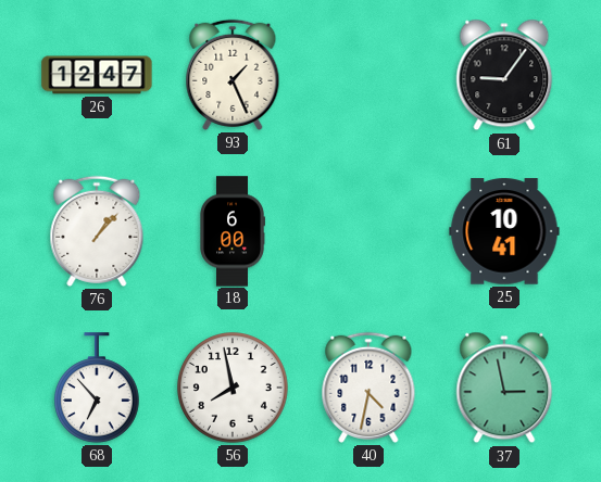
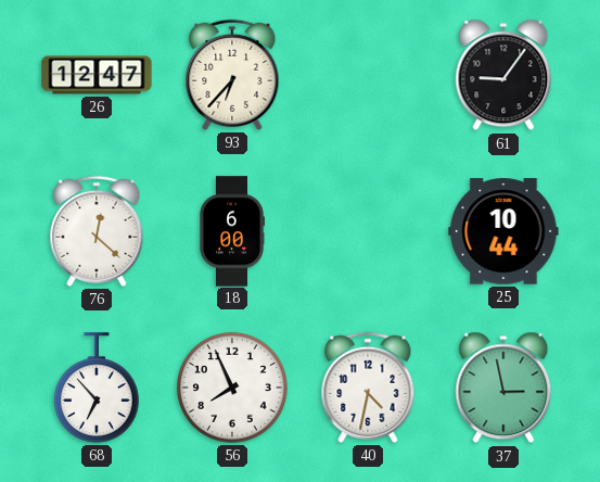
93: 1:26 -> 6:37 (232, 75)
76: 1:07 -> 12:22 (97, 231)
25: 10:41 -> 10:44 (503, 231)
56: 7:58 -> 7:56 (233, 389)
